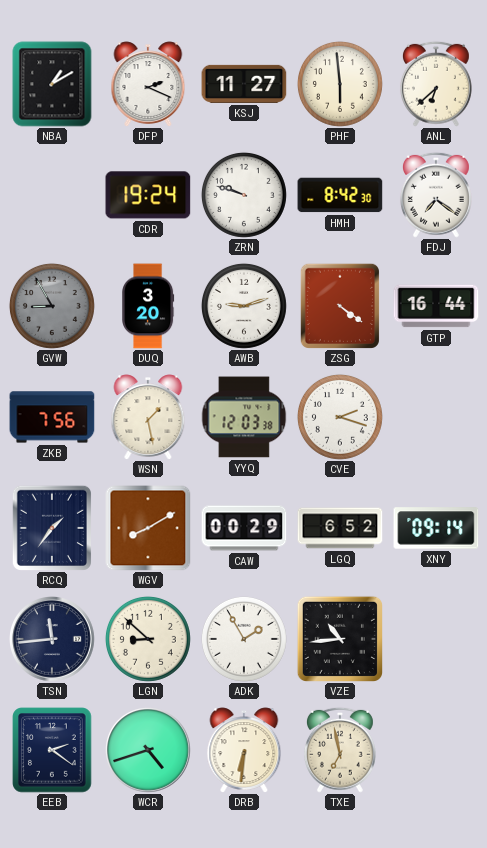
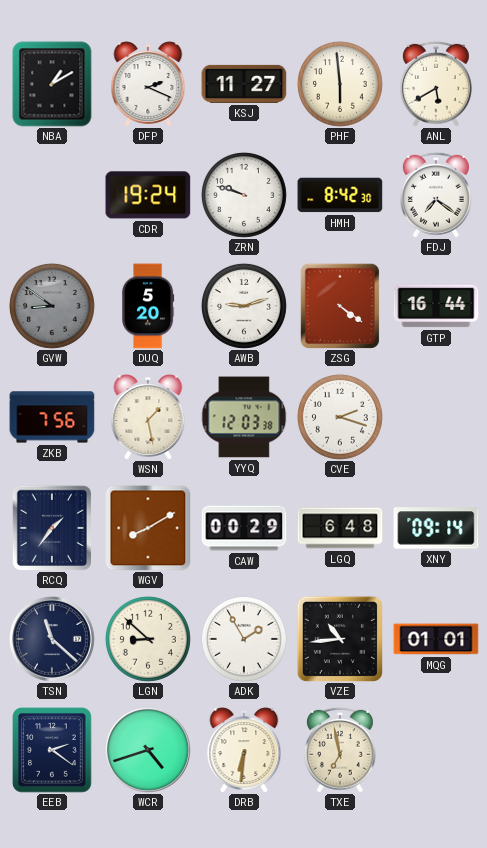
ANL: 6:38 -> 5:40 (436, 84)
GVW: 8:55 -> 8:51 (52, 306)
DUQ: 3:20 -> 5:20 (148, 306)
LGQ: 6:52 -> 6:48 (340, 528)
TSN: 11:44 -> 11:22 (53, 640)
MQG: none -> 01:01 (436, 639)
